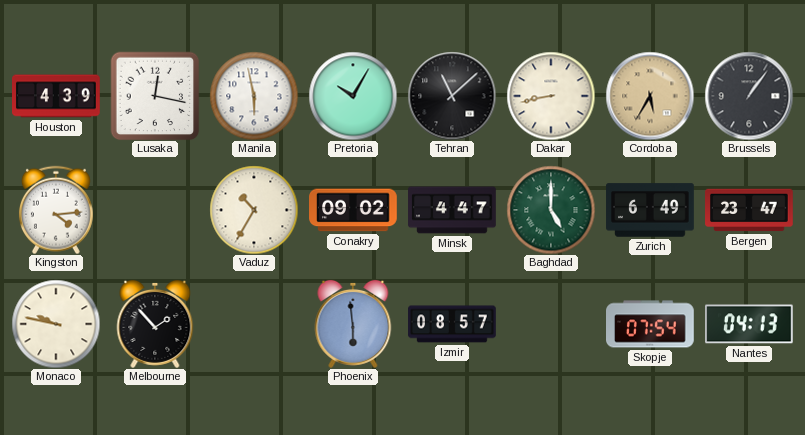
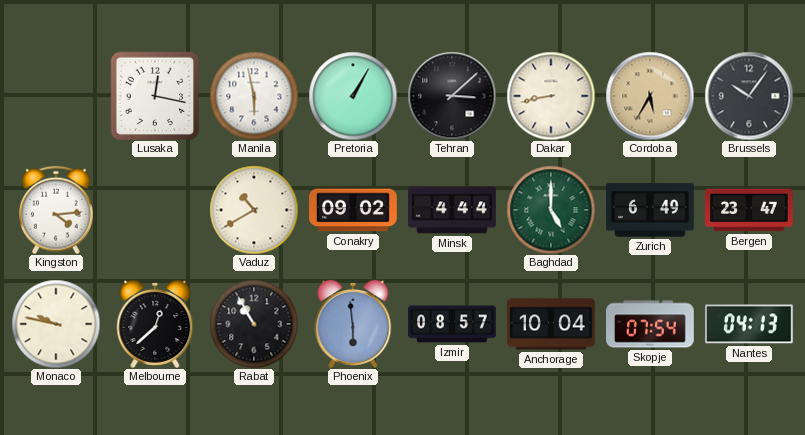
Houston: 4:39 -> none (56, 96)
Pretoria: 10:05 -> 1:05 (353, 96)
Tehran: 11:08 -> 3:08 (452, 96)
Brussels: 1:06 -> 10:06 (749, 96)
Vaduz: 10:35 -> 10:40 (254, 210)
Minsk: 4:47 -> 4:44 (452, 210)
Melbourne: 1:53 -> 12:38 (155, 324)
Rabat: none -> 10:55 (254, 324)
Anchorage: none -> 10:04 (551, 324)
